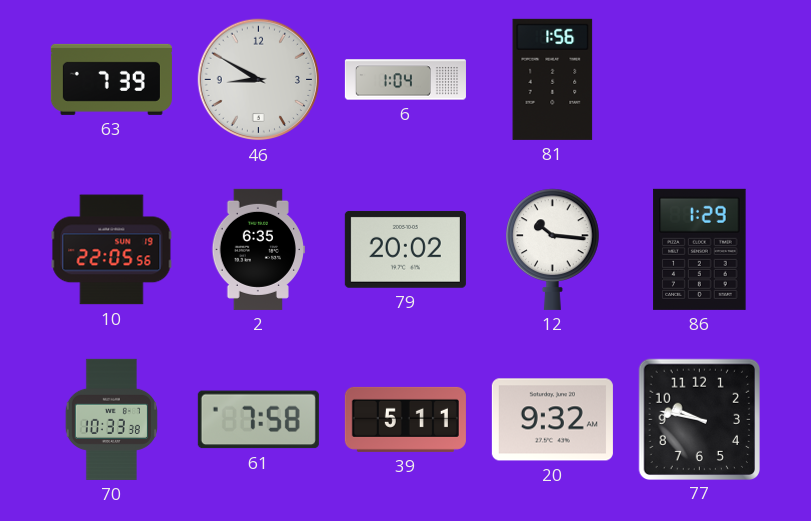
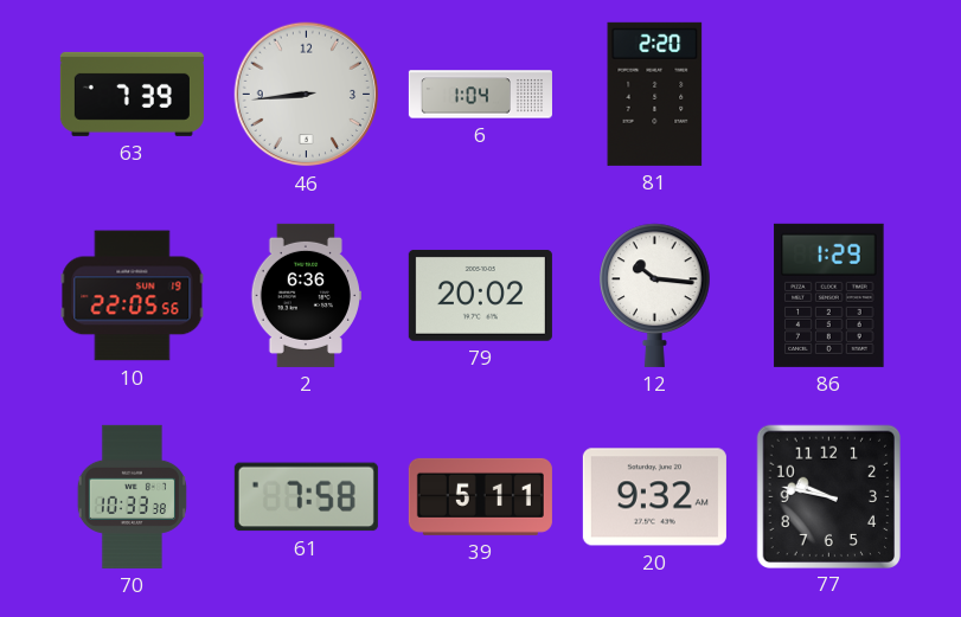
46: 8:50 -> 8:44 (307, 95)
81: 1:56 -> 2:20 (655, 94)
2: 6:35 -> 6:36 (306, 295)
